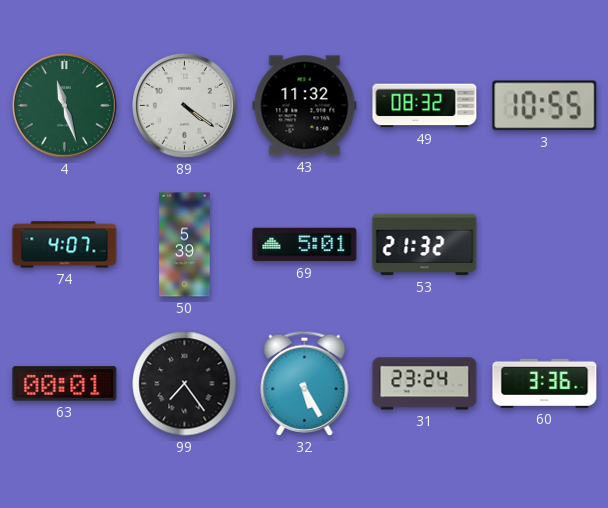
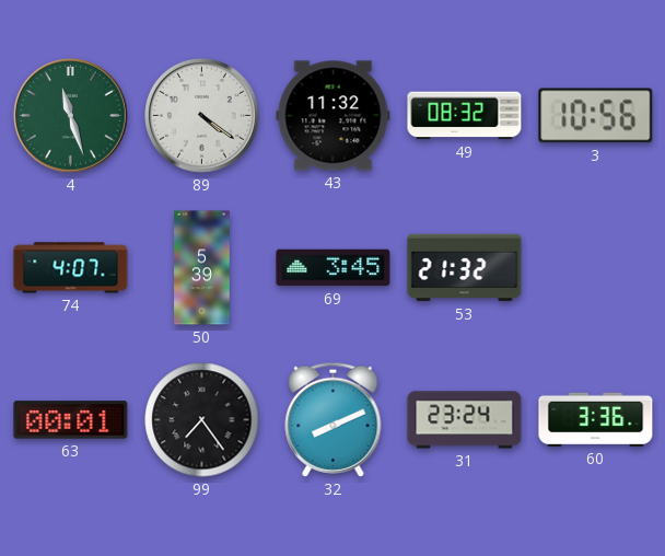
3: 10:55 -> 10:56 (596, 116)
69: 5:01 -> 3:45 (334, 268)
32: 5:25 -> 8:11 (334, 419)
